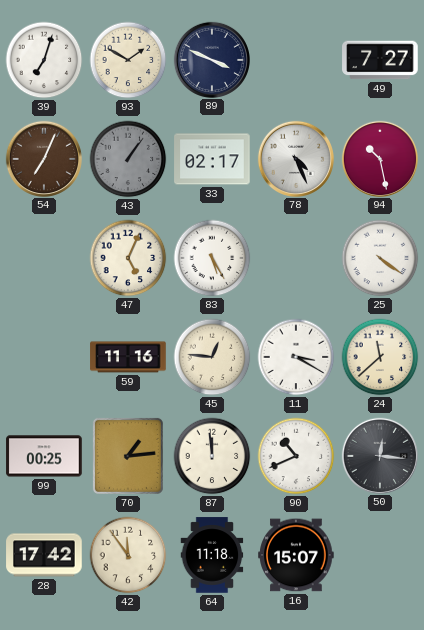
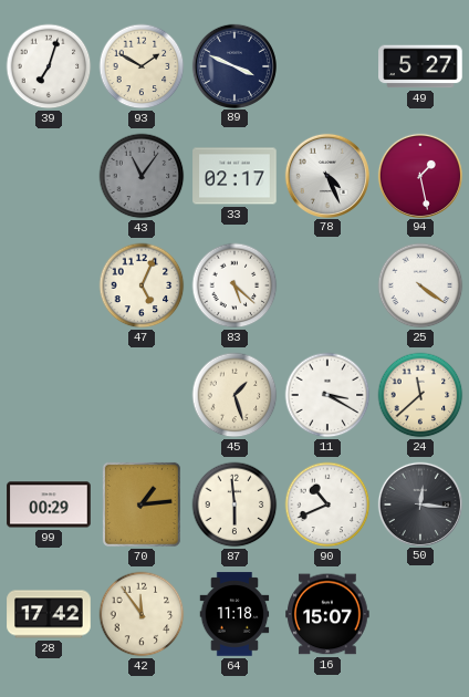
49: 7:27 -> 5:27 (420, 66)
54: 7:04 -> none (43, 158)
43: 1:06 -> 11:06 (142, 176)
94: 10:28 -> 1:28 (419, 175)
83: 5:25 -> 5:22 (234, 285)
59: 11:16 -> none (128, 357)
45: 12:46 -> 1:27 (234, 395)
99: 00:25 -> 00:29 (49, 504)
87: 11:59 -> 5:59 (234, 504)
